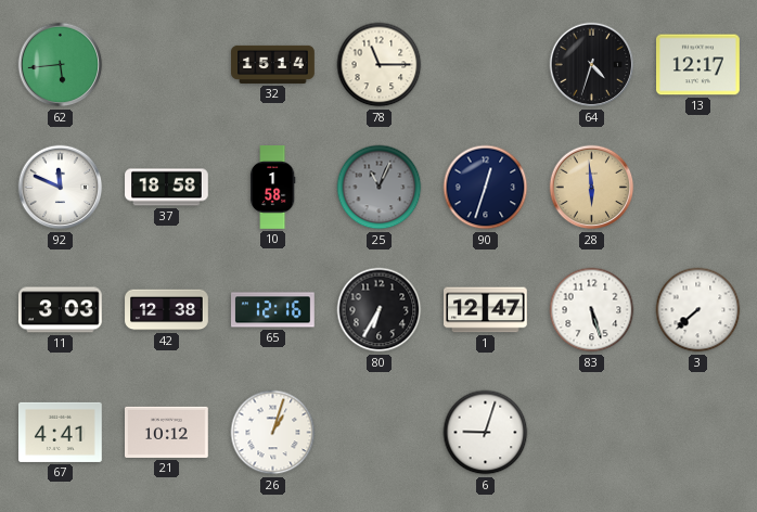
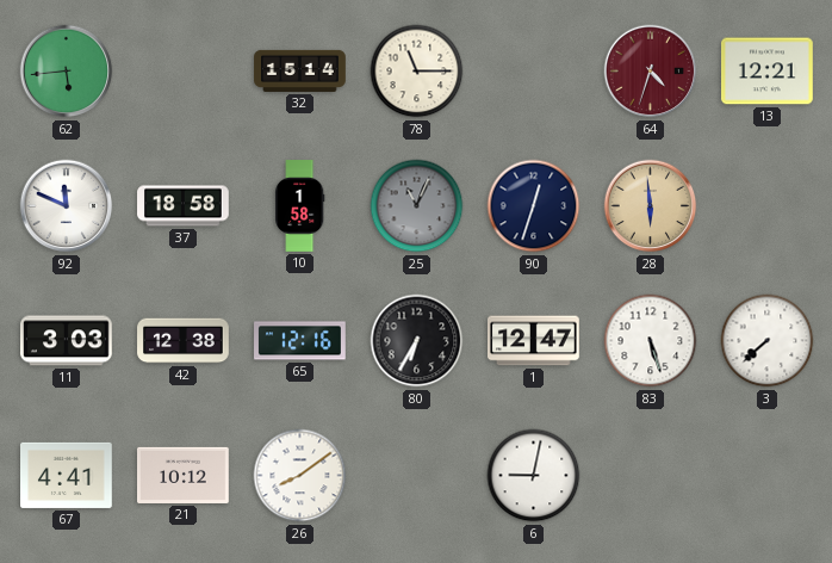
64 dial: black -> burgundy (651, 72)
13: 12:17 -> 12:21 (768, 72)
26: 1:03 -> 8:09 (300, 476)
6: 9:03 -> 9:02 (534, 476)
